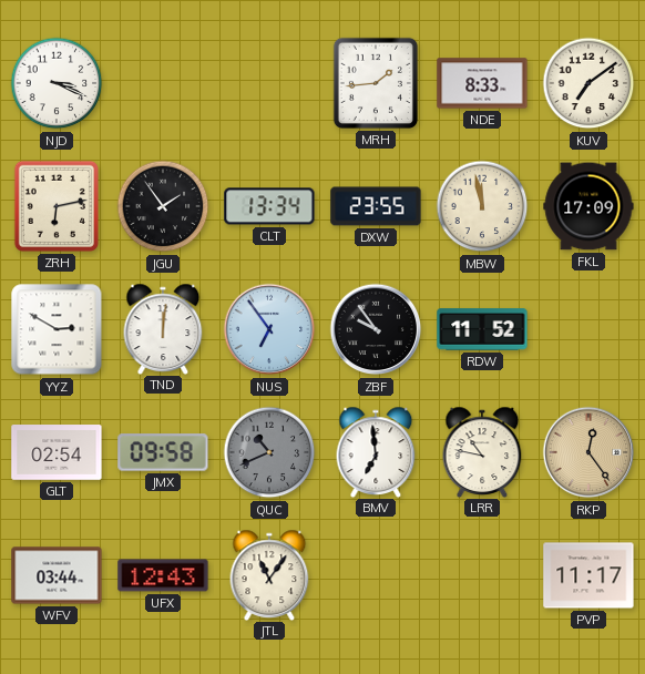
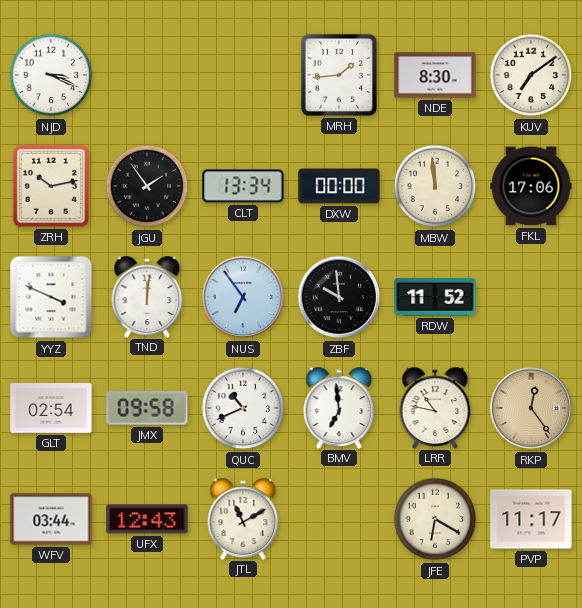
NDE: 8:33 -> 8:30 (435, 75)
ZRH: 6:13 -> 10:13 (51, 186)
DXW: 23:55 -> 00:00 (339, 186)
MBW: 11:58 -> 11:59 (435, 186)
FKL: 17:09 -> 17:06 (531, 186)
YYZ: 2:50 -> 3:49 (51, 297)
ZBF: 9:54 -> 9:59 (339, 297)
QUC dial: grey -> white (243, 408)
JTL: 11:06 -> 11:10 (243, 518)
JFE: none -> 6:20 (435, 519)
